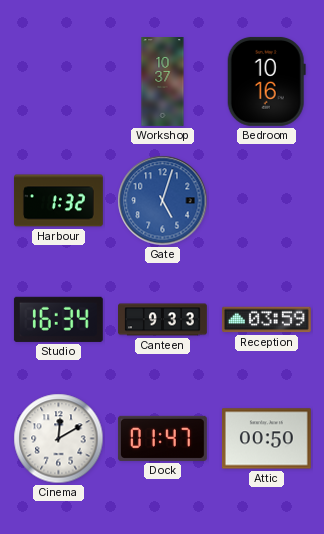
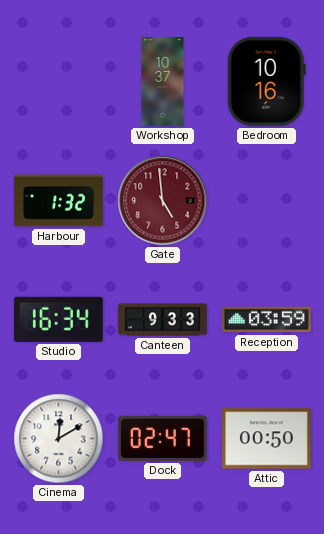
Gate: 5:03 -> 4:59 (163, 201)
Gate dial: blue -> burgundy (163, 201)
Dock: 01:47 -> 02:47 (162, 438)
